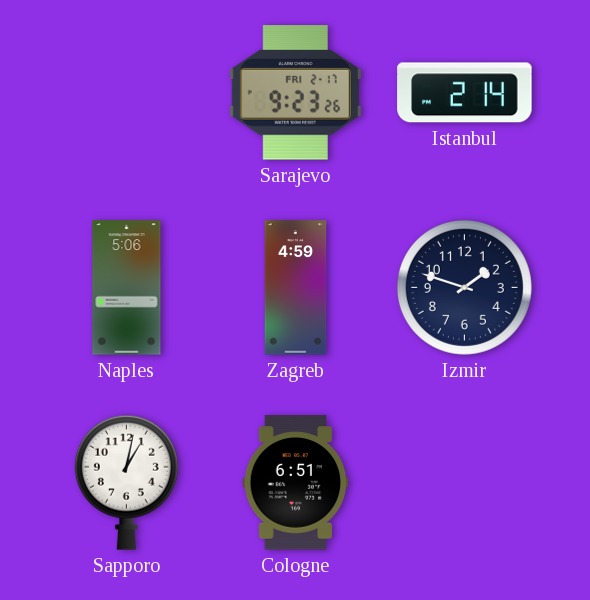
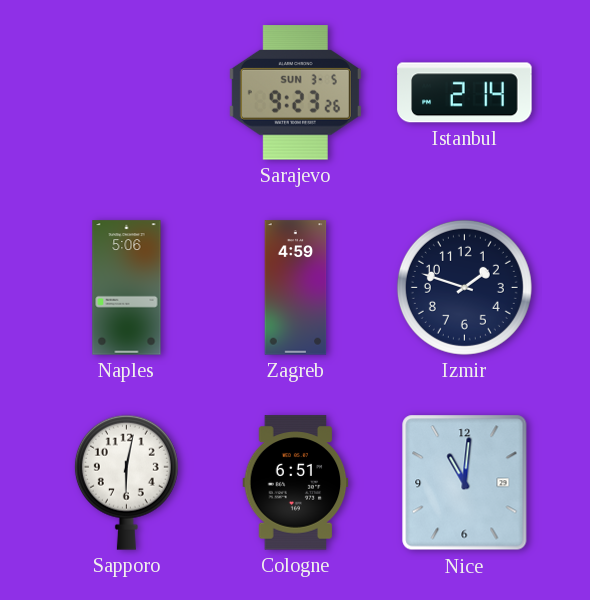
Sarajevo date: FRI 2-17 -> SUN 3-5 (295, 93)
Sapporo: 1:02 -> 6:02 (126, 482)
Nice: none -> 11:01 (465, 483)
